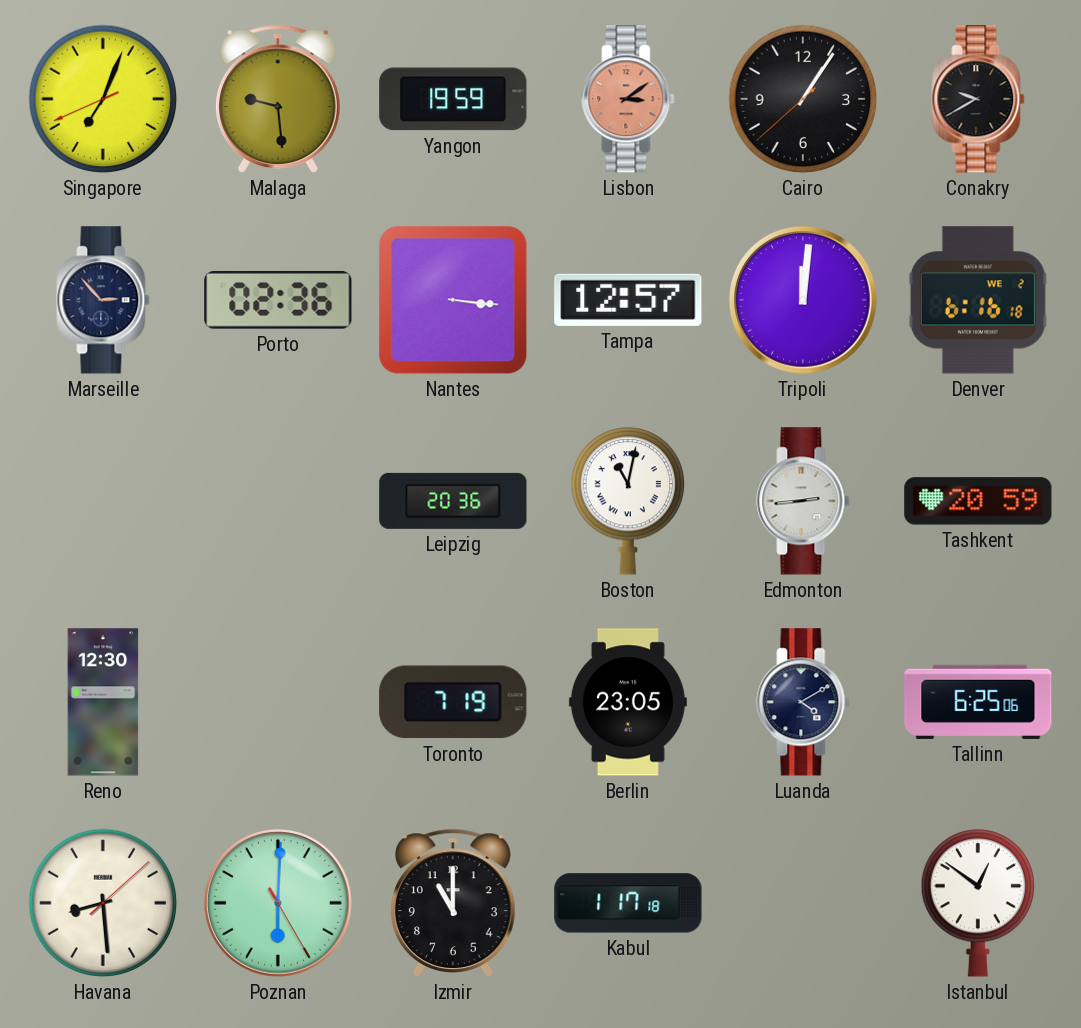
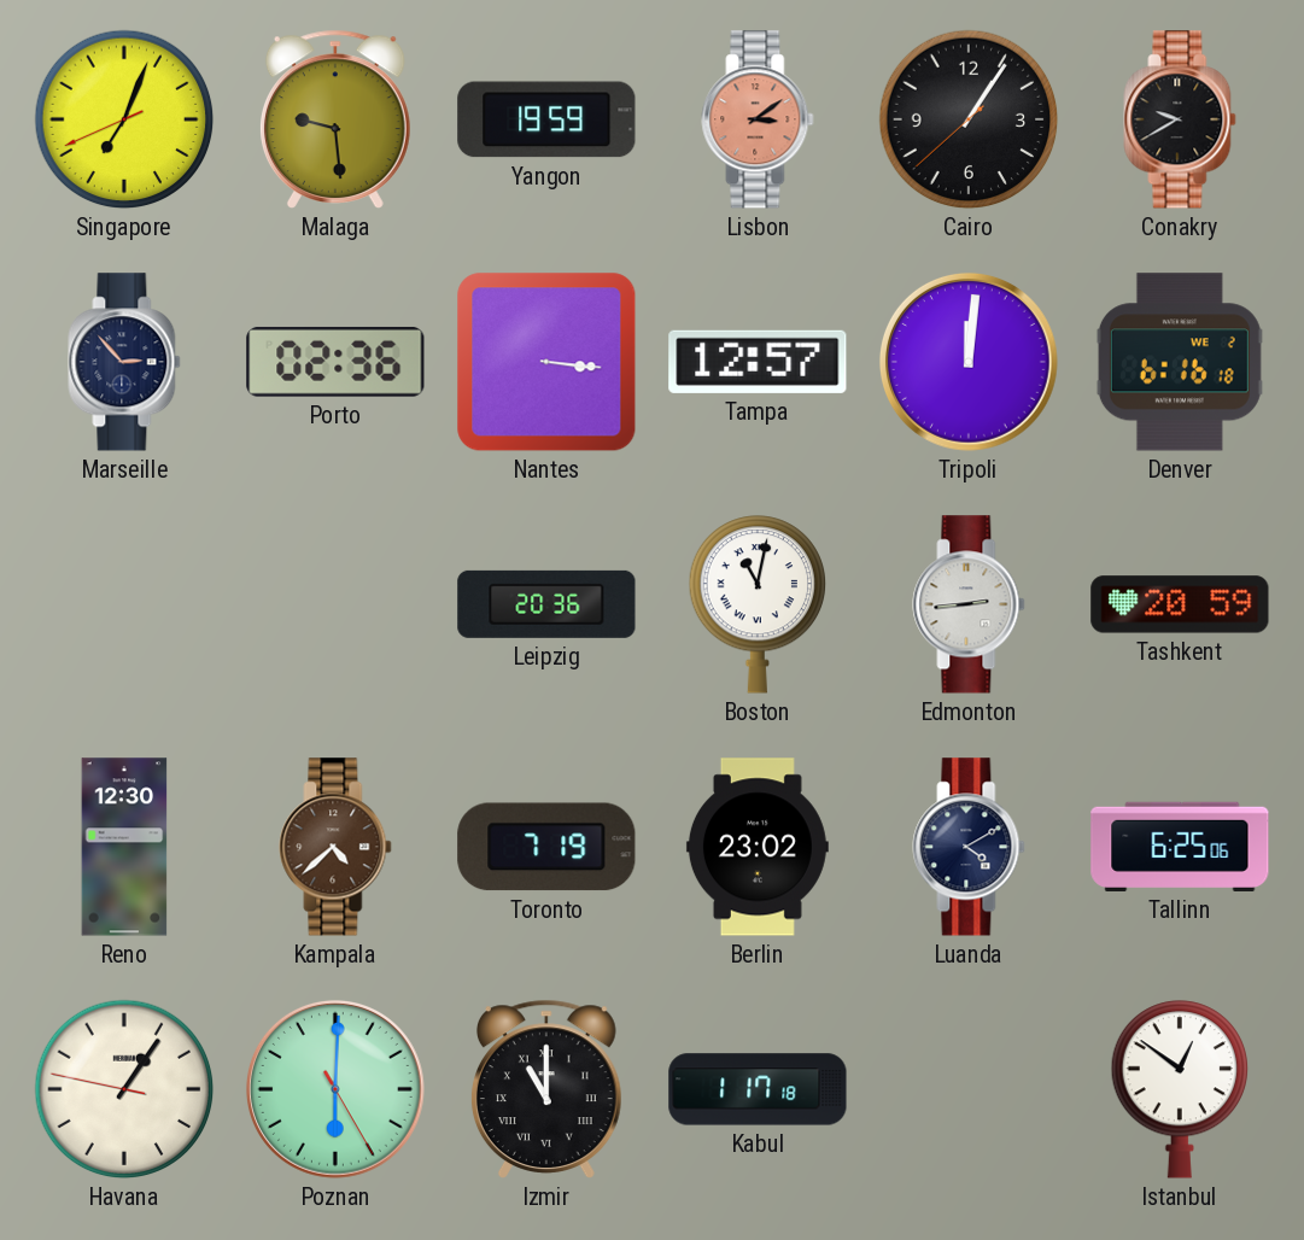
Kampala: none -> 4:38 (335, 847)
Berlin: 23:05 -> 23:02 (758, 847)
Havana: 8:29 -> 1:05 (124, 1089)
Izmir numerals: Arabic -> Roman (546, 1089)
